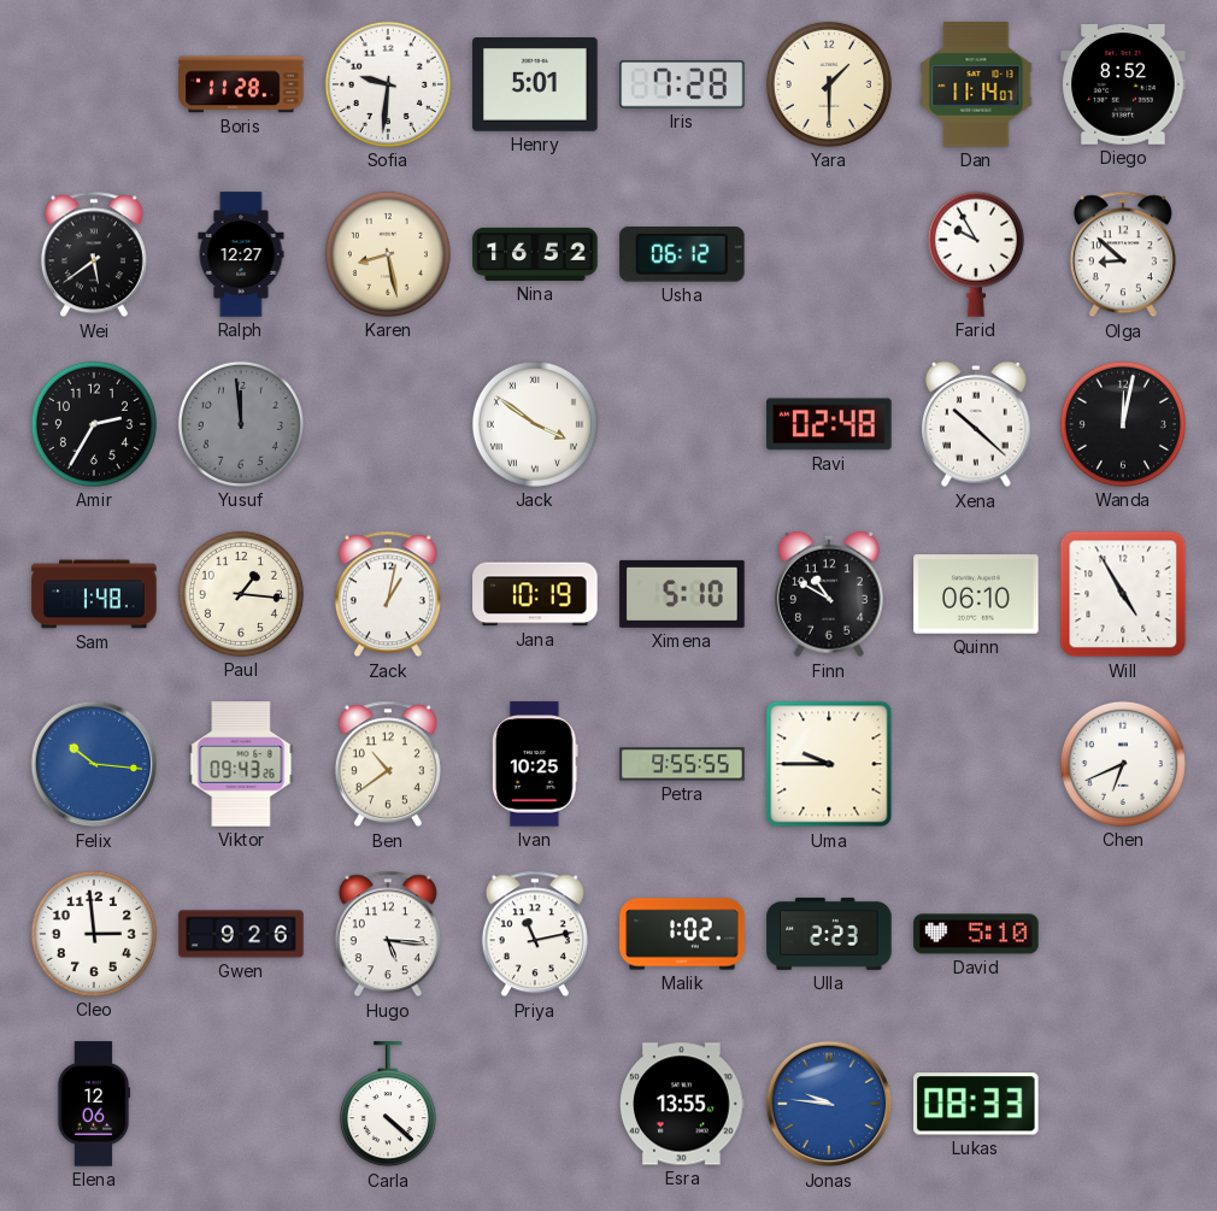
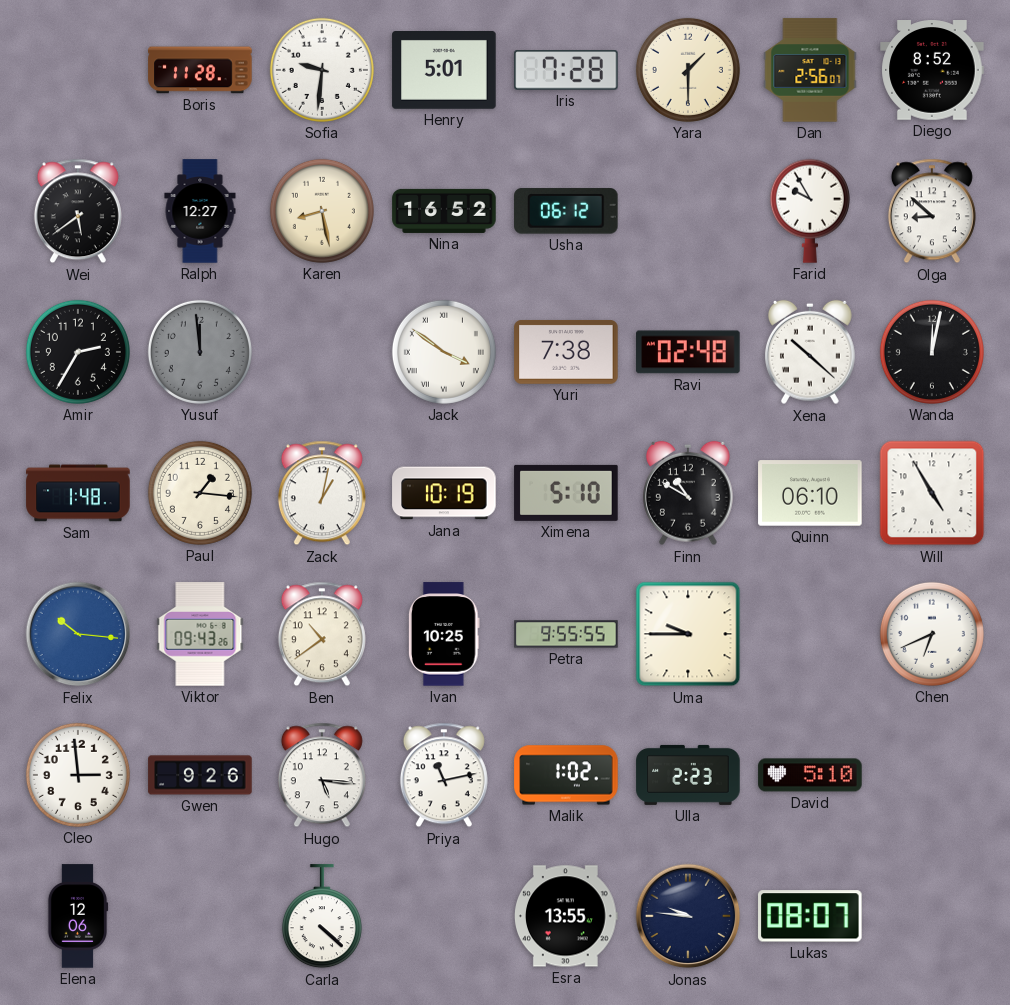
Dan: 11:14 -> 2:56 (810, 70)
Yuri: none -> 7:38 (566, 352)
Jonas dial: blue -> navy (688, 916)
Lukas: 08:33 -> 08:07 (810, 916)
